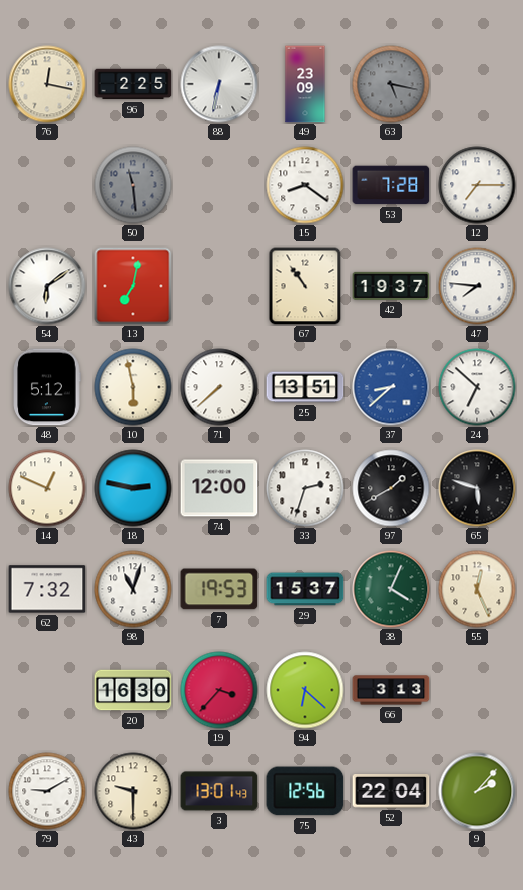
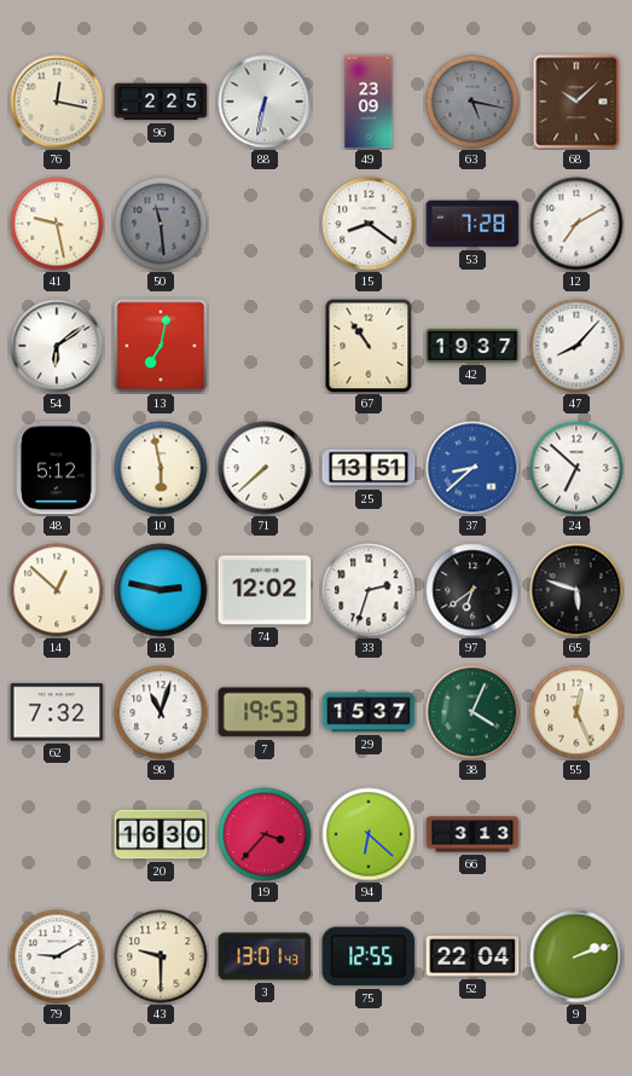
68: none -> 10:08 (576, 102)
41: none -> 9:28 (57, 224)
12: 7:15 -> 7:10 (576, 224)
47: 7:46 -> 8:07 (576, 346)
14: 12:49 -> 12:52 (57, 590)
74: 12:00 -> 12:02 (265, 590)
97: 1:40 -> 6:39 (472, 590)
75: 12:56 -> 12:55 (369, 956)
9: 2:07 -> 2:12 (576, 956)
